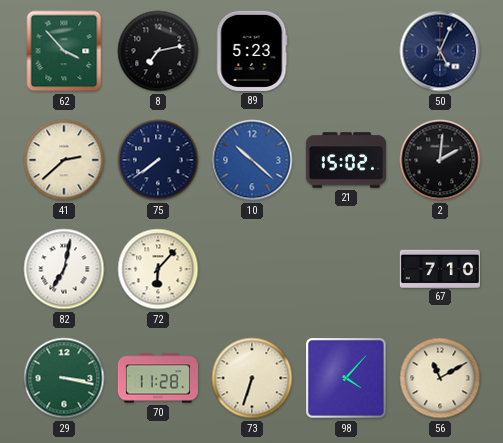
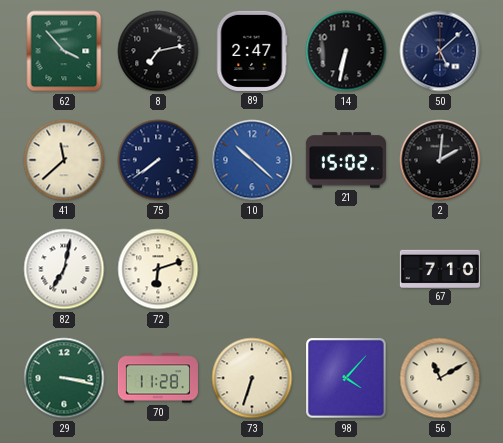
89: 5:23 -> 2:47 (252, 51)
14: none -> 6:32 (346, 51)
50: 5:04 -> 5:08 (440, 51)
41: 2:38 -> 11:38 (64, 160)
72: 6:07 -> 6:12 (158, 269)
